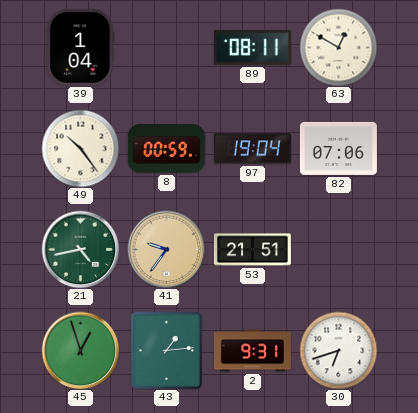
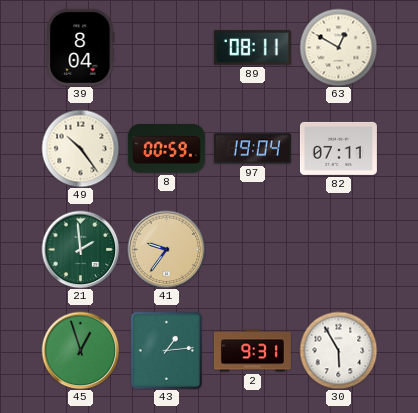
39: 1:04 -> 8:04 (81, 47)
82: 07:06 -> 07:11 (338, 148)
21: 4:43 -> 1:59 (80, 249)
53: 21:51 -> none (252, 250)
30: 6:42 -> 5:55 (338, 350)
